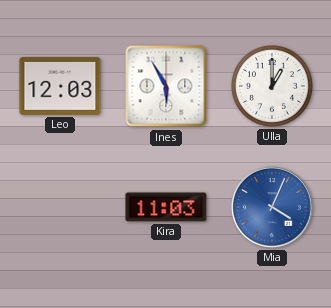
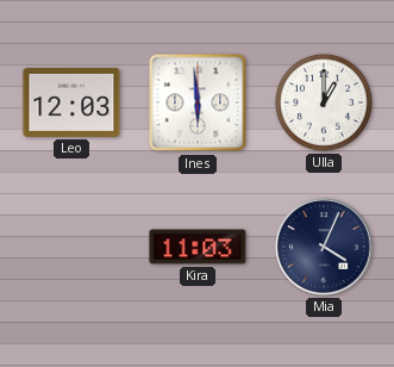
Ines: 5:55 -> 5:59 (198, 102)
Mia dial: blue -> navy (324, 247)
